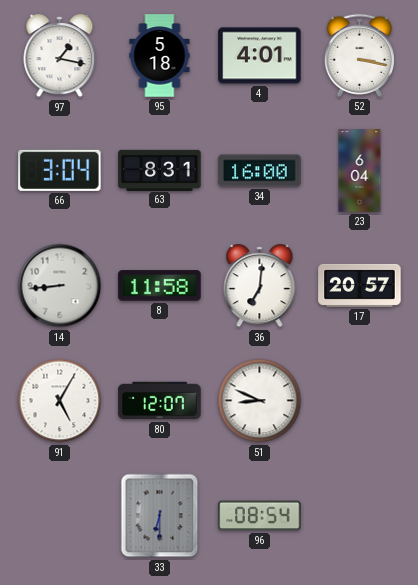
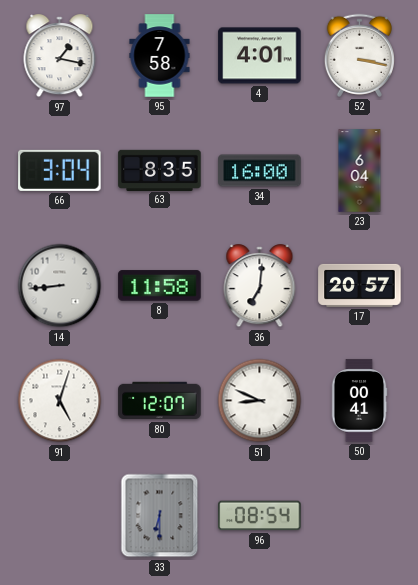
95: 5:18 -> 7:58 (160, 56)
63: 8:31 -> 8:35 (160, 170)
91: 5:05 -> 5:03 (60, 401)
50: none -> 00:41 (359, 401)
